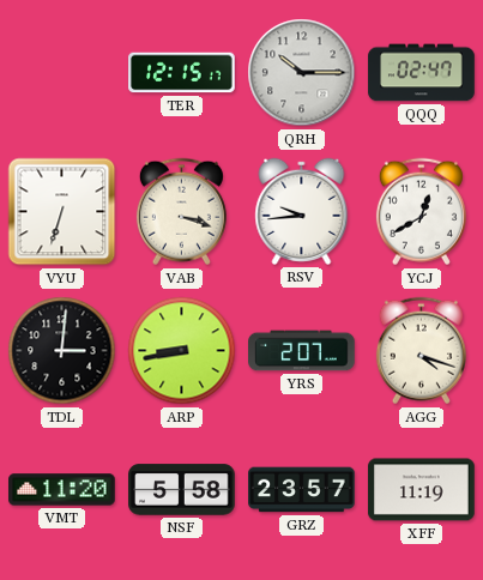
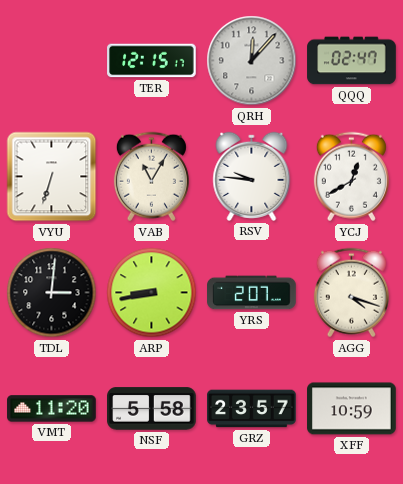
QRH: 10:15 -> 12:07 (252, 61)
VAB: 3:18 -> 11:05 (151, 177)
RSV: 9:44 -> 9:46 (252, 176)
XFF: 11:19 -> 10:59 (352, 409)
